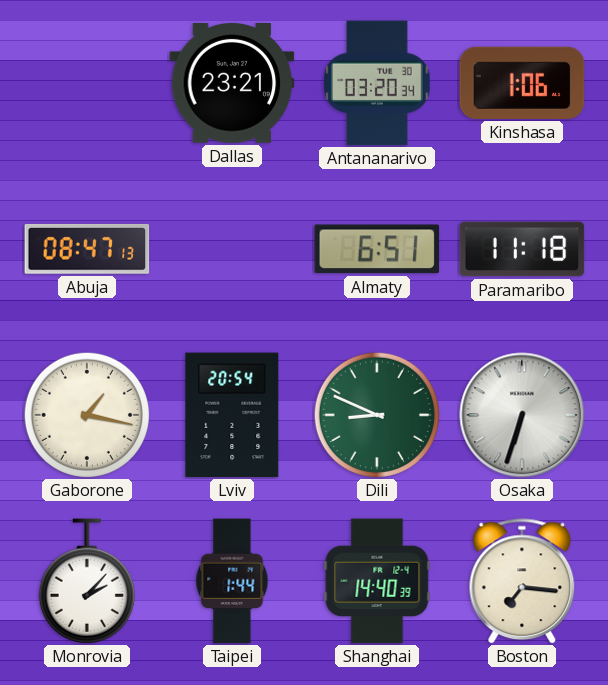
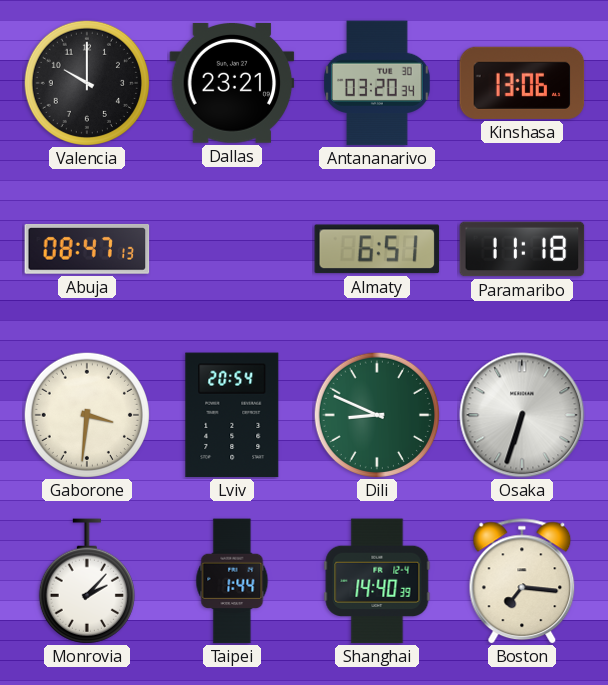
Valencia: none -> 10:00 (86, 82)
Kinshasa: 1:06 -> 13:06 (522, 83)
Gaborone: 1:17 -> 3:31 (86, 414)
